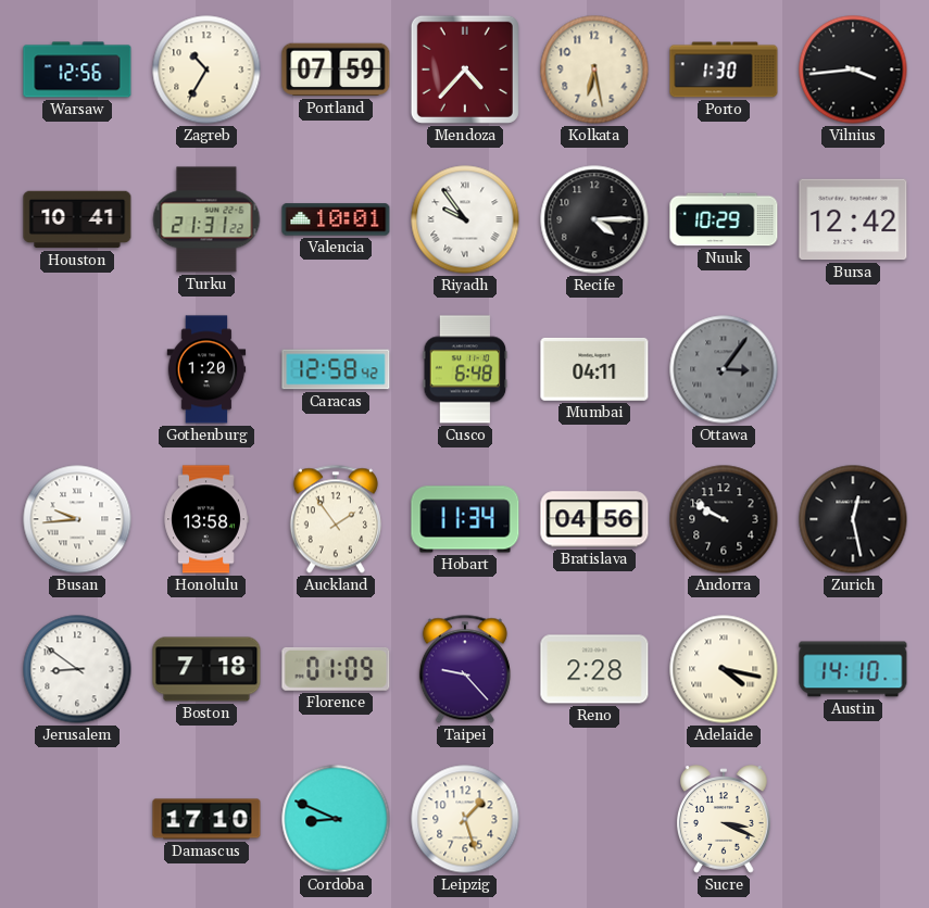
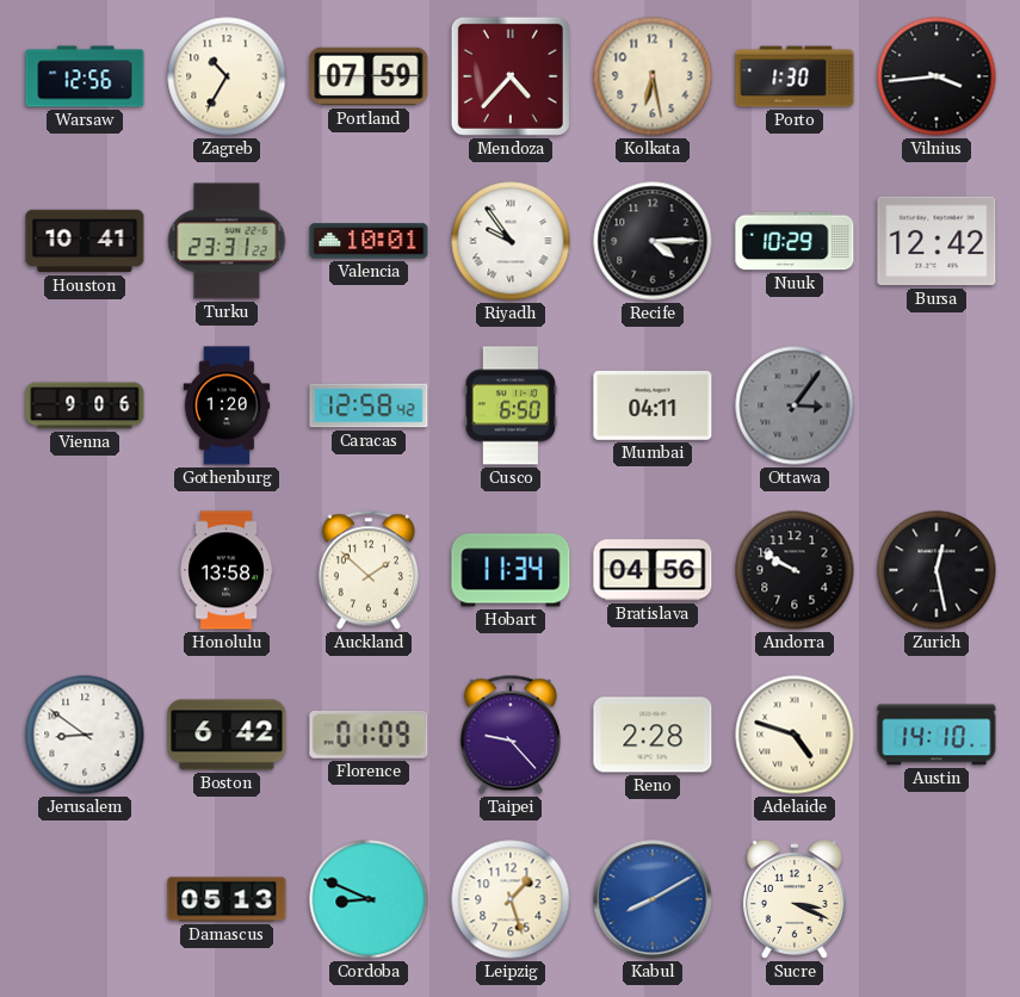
Turku: 21:31 -> 23:31 (227, 241)
Vienna: none -> 9:06 (85, 405)
Cusco: 6:48 -> 6:50 (511, 405)
Busan: 9:44 -> none (77, 519)
Auckland: 1:54 -> 1:52 (369, 570)
Boston: 7:18 -> 6:42 (227, 735)
Adelaide: 4:17 -> 4:48 (795, 735)
Damascus: 17:10 -> 05:13 (227, 899)
Kabul: none -> 8:10 (653, 899)
